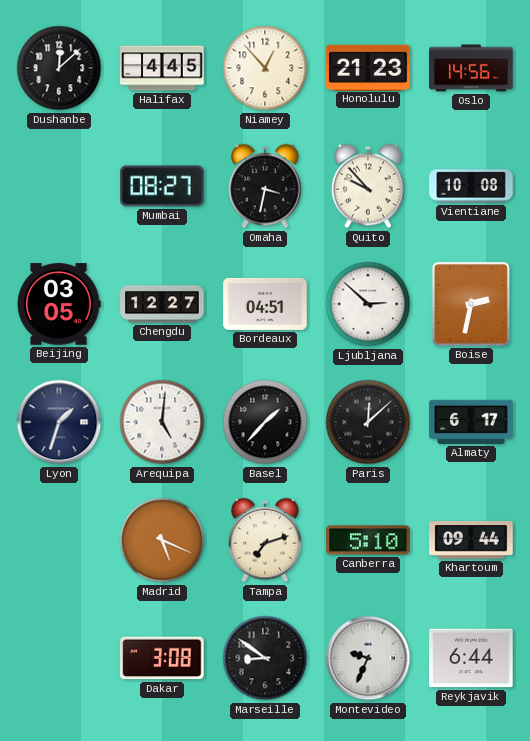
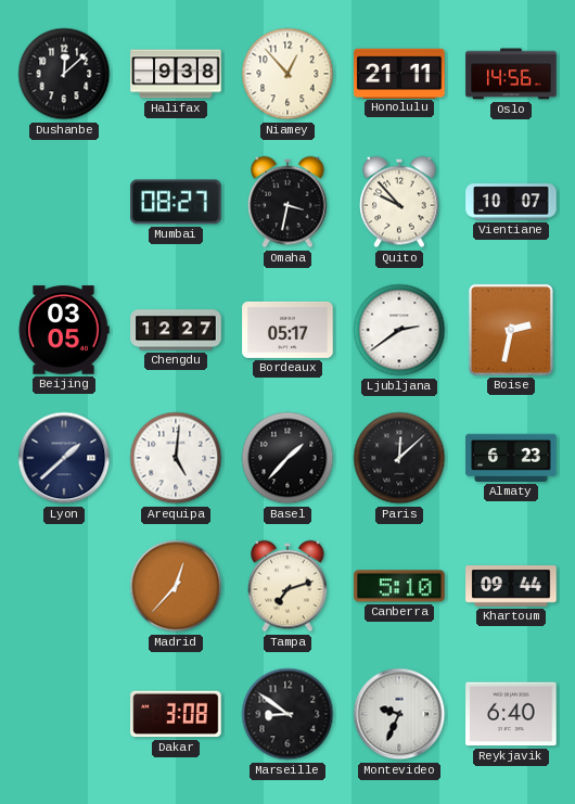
Halifax: 4:45 -> 9:38 (176, 74)
Honolulu: 21:23 -> 21:11 (399, 73)
Vientiane: 10:08 -> 10:07 (511, 202)
Bordeaux: 04:51 -> 05:17 (287, 330)
Ljubljana: 2:52 -> 2:39 (399, 330)
Lyon: 1:33 -> 1:38 (64, 458)
Almaty: 6:17 -> 6:23 (511, 458)
Madrid: 5:19 -> 12:37 (176, 586)
Reykjavik: 6:44 -> 6:40 (511, 714)
